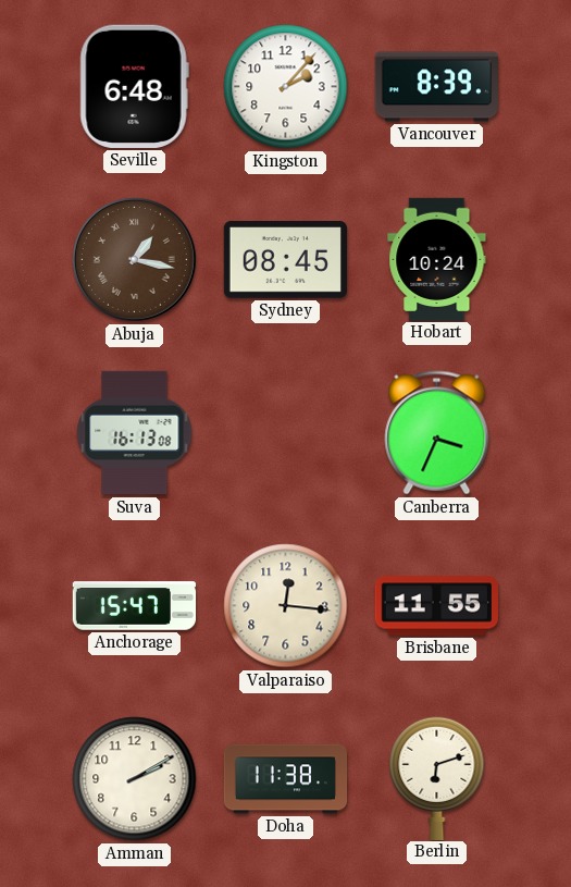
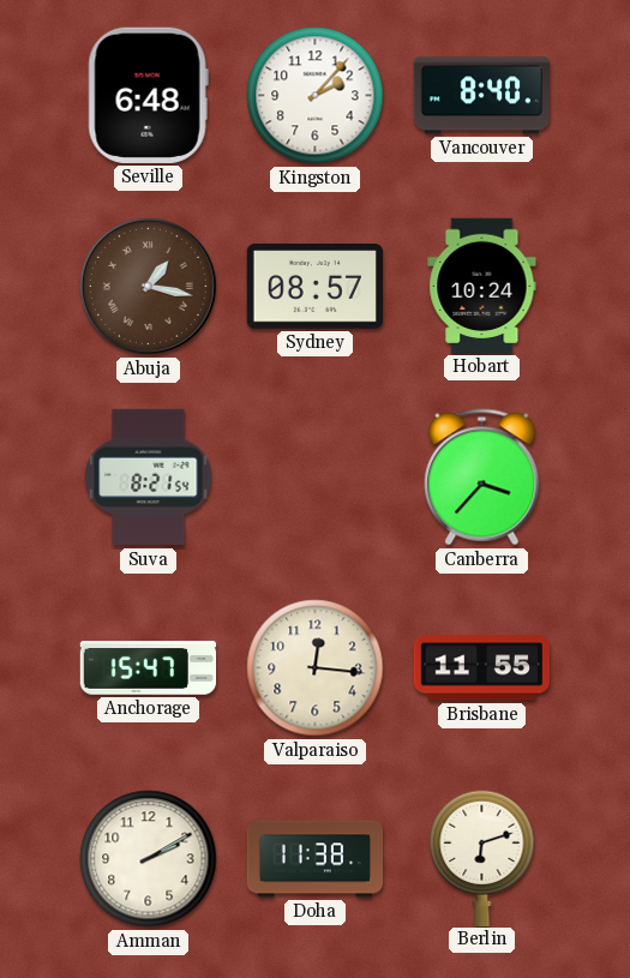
Vancouver: 8:39 -> 8:40 (482, 96)
Sydney: 08:45 -> 08:57 (314, 287)
Suva: 16:13 -> 8:21 (149, 478)
Canberra: 3:34 -> 3:37 (482, 478)
